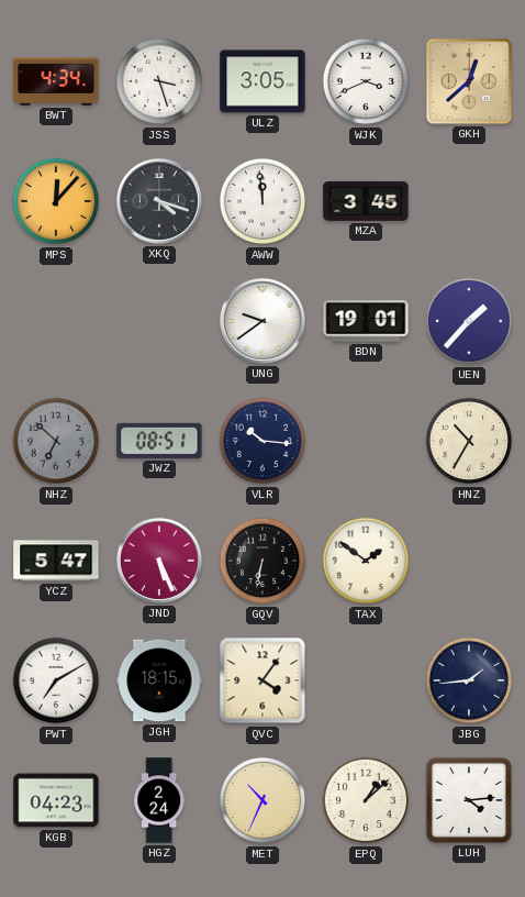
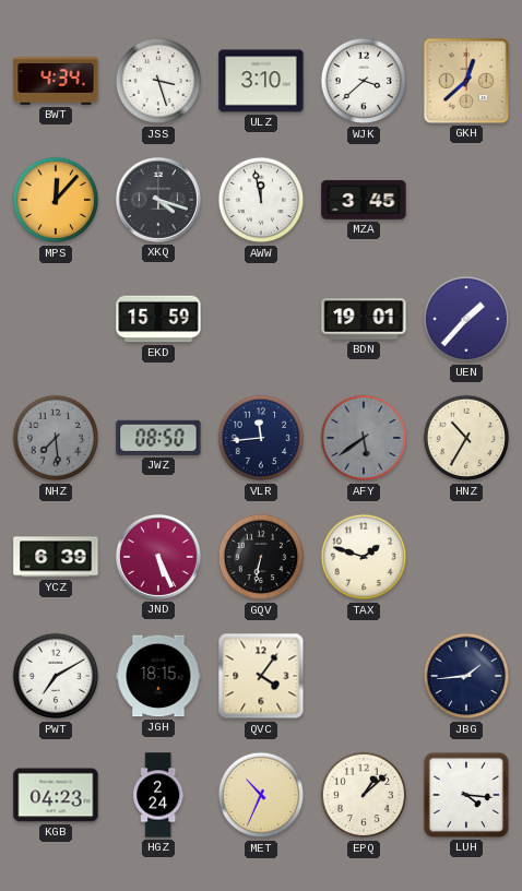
ULZ: 3:05 -> 3:10 (261, 81)
WJK: 3:41 -> 3:38 (364, 81)
AWW: 11:59 -> 11:58 (261, 200)
EKD: none -> 15:59 (158, 319)
UNG: 9:39 -> none (262, 321)
NHZ: 6:52 -> 7:29 (56, 438)
JWZ: 08:51 -> 08:50 (158, 438)
VLR: 10:16 -> 11:44 (261, 438)
AFY: none -> 5:39 (364, 438)
YCZ: 5:47 -> 6:39 (56, 557)
TAX: 1:51 -> 1:48 (364, 557)
LUH: 4:14 -> 4:16 (466, 795)
